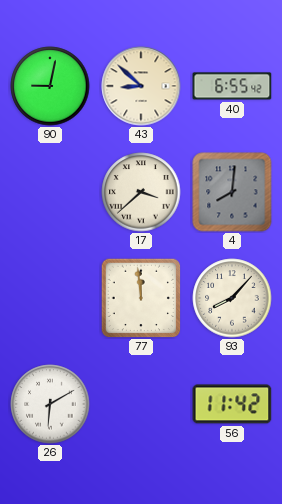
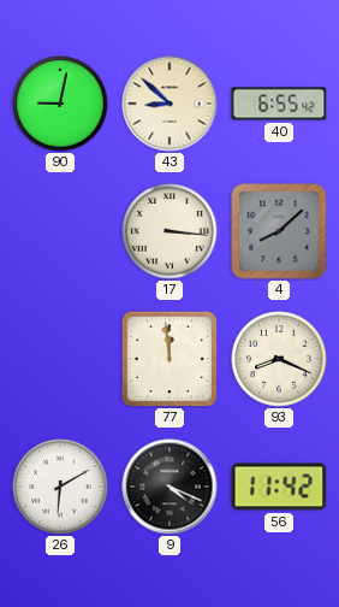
17: 3:38 -> 3:16 (169, 231)
4: 8:01 -> 8:08 (279, 231)
93: 8:07 -> 8:19 (279, 359)
9: none -> 4:19 (169, 487)
